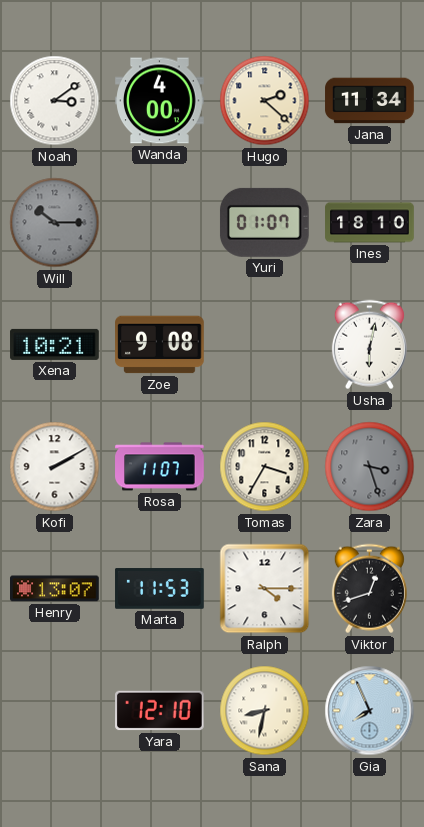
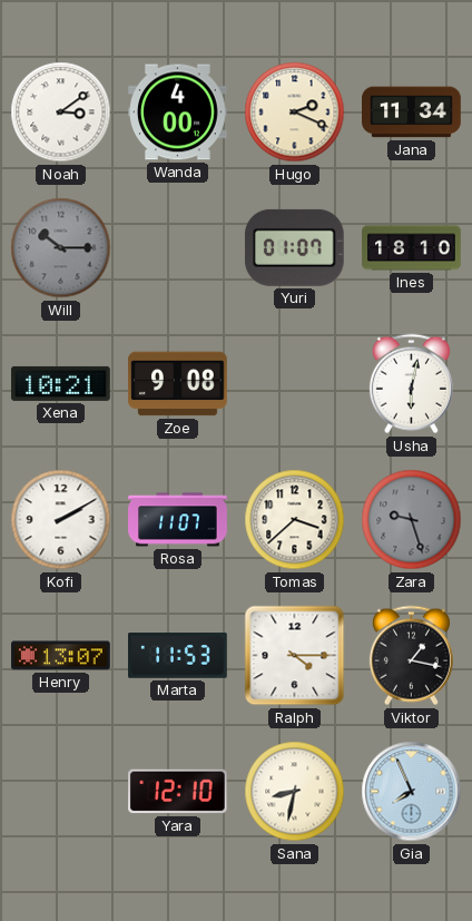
Hugo: 2:22 -> 2:19 (295, 112)
Tomas: 3:35 -> 3:38 (295, 520)
Zara: 3:27 -> 9:27 (412, 520)
Viktor: 12:42 -> 1:17 (411, 656)
